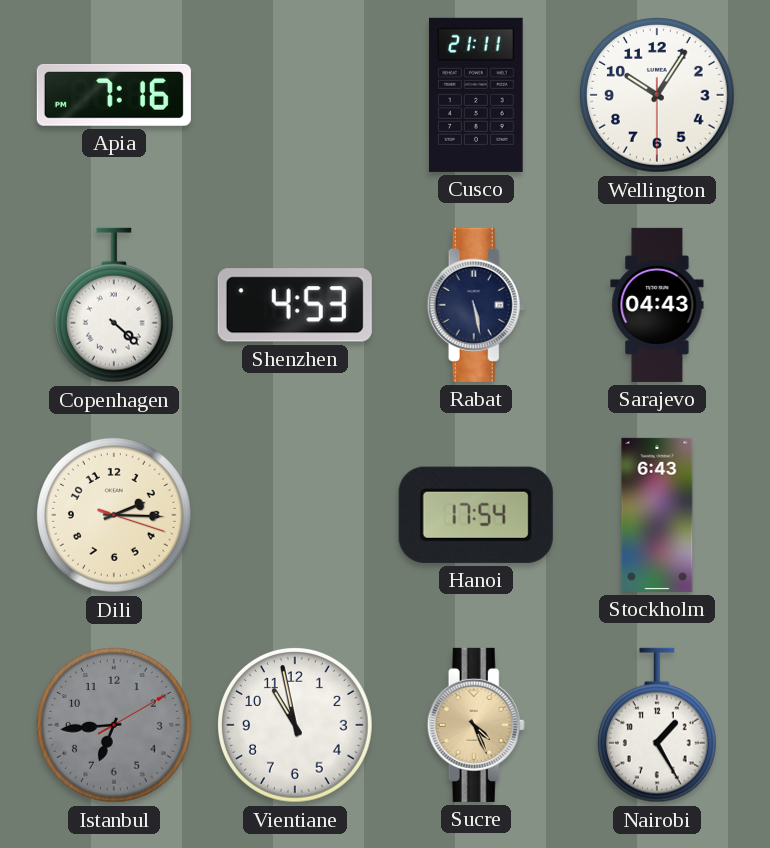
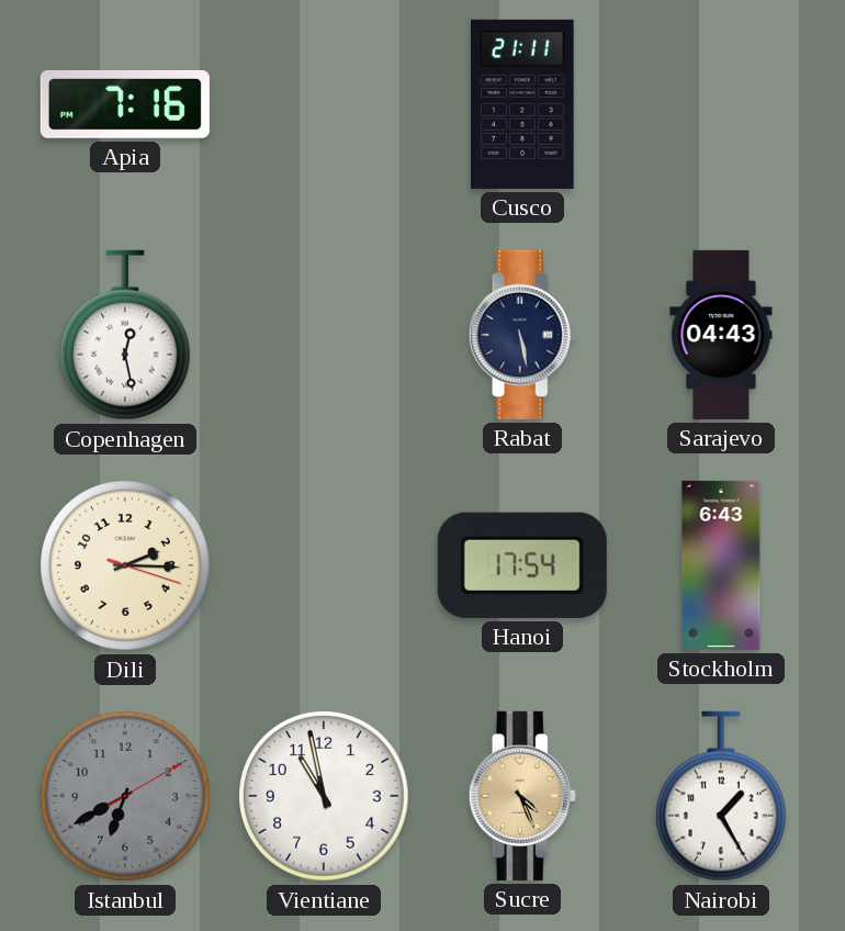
Wellington: 10:05 -> none (658, 96)
Copenhagen: 4:22 -> 12:28 (125, 335)
Shenzhen: 4:53 -> none (295, 305)
Istanbul: 6:44 -> 6:40 (126, 797)
